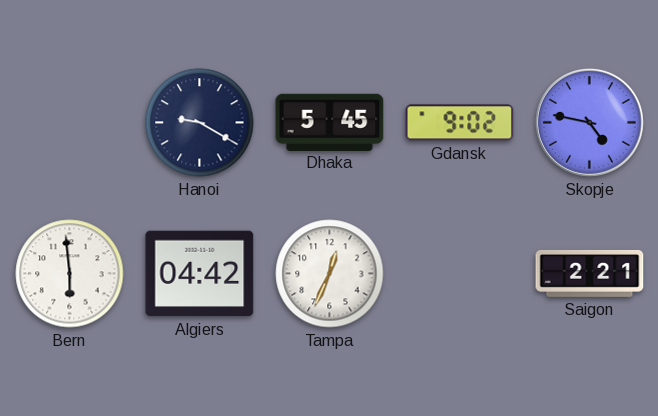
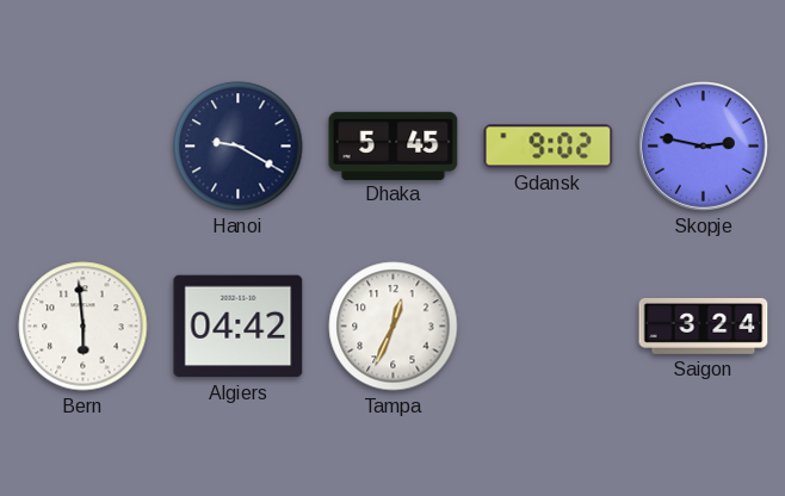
Skopje: 4:47 -> 2:47 (703, 145)
Saigon: 2:21 -> 3:24 (704, 325)
